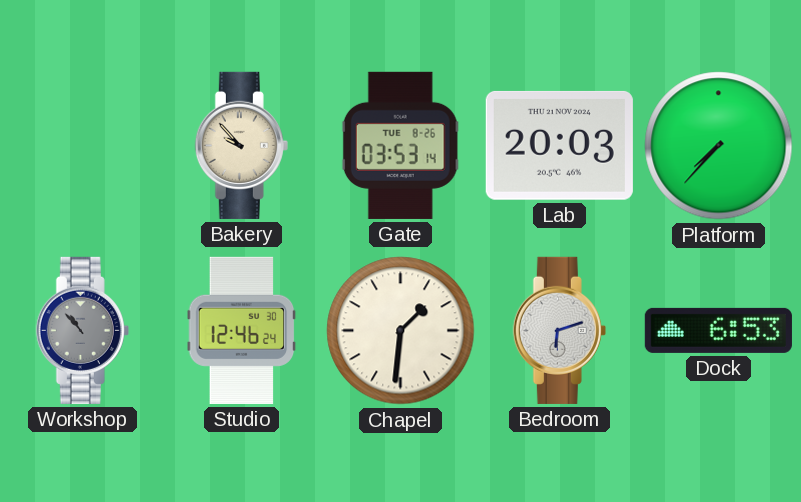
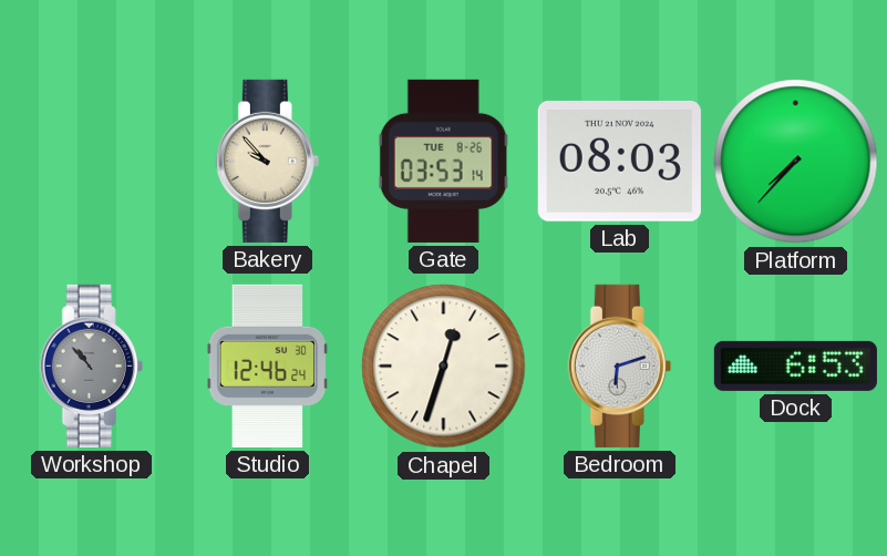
Lab: 20:03 -> 08:03 (619, 161)
Chapel: 1:31 -> 12:33 (444, 367)
